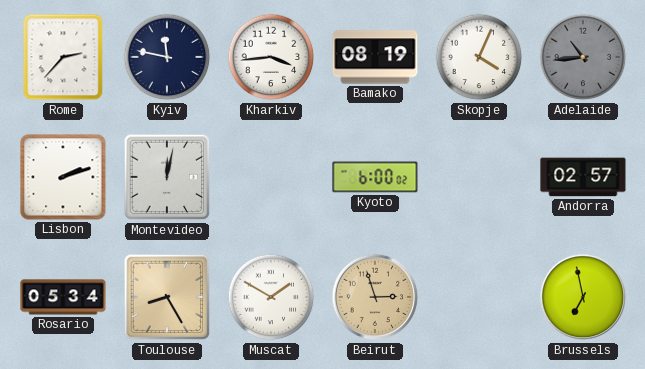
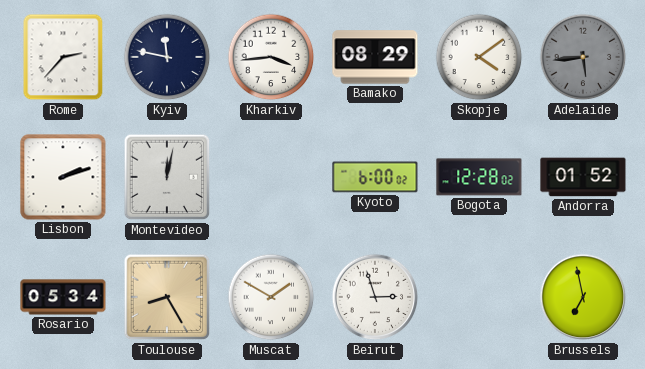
Bamako: 08:19 -> 08:29 (375, 57)
Skopje: 4:04 -> 4:09 (479, 57)
Adelaide: 10:44 -> 5:44 (583, 57)
Bogota: none -> 12:28 (479, 177)
Andorra: 02:57 -> 01:52 (583, 177)
Beirut dial: champagne -> white (375, 297)
